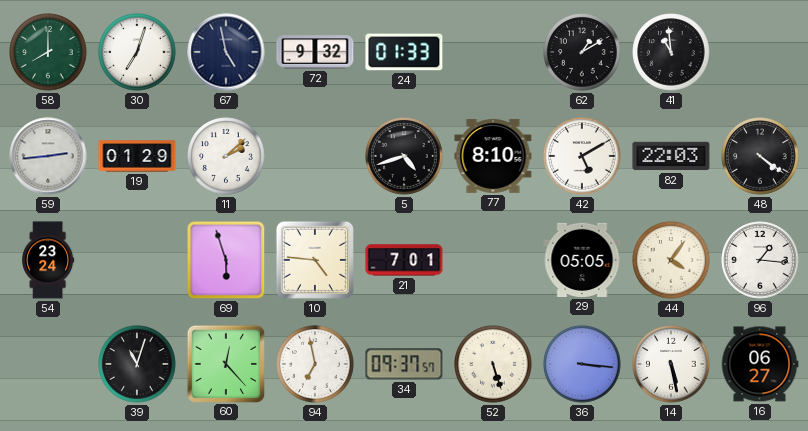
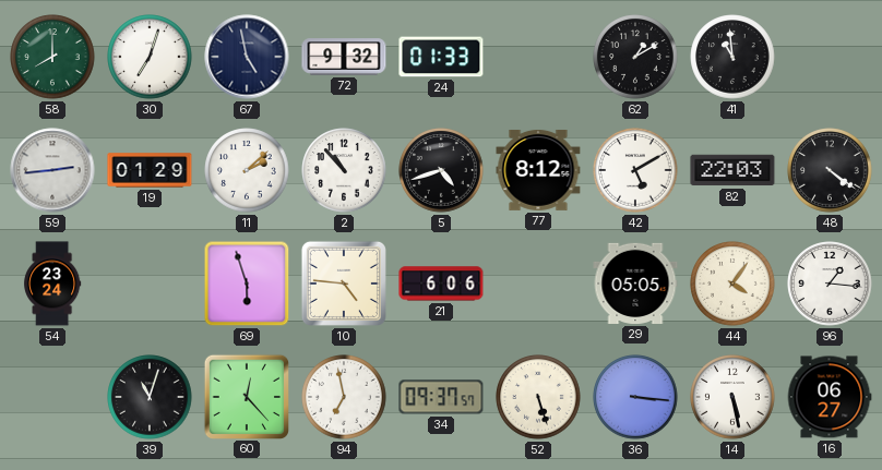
2: none -> 10:53 (344, 170)
77: 8:10 -> 8:12 (538, 170)
21: 7:01 -> 6:06 (441, 284)
